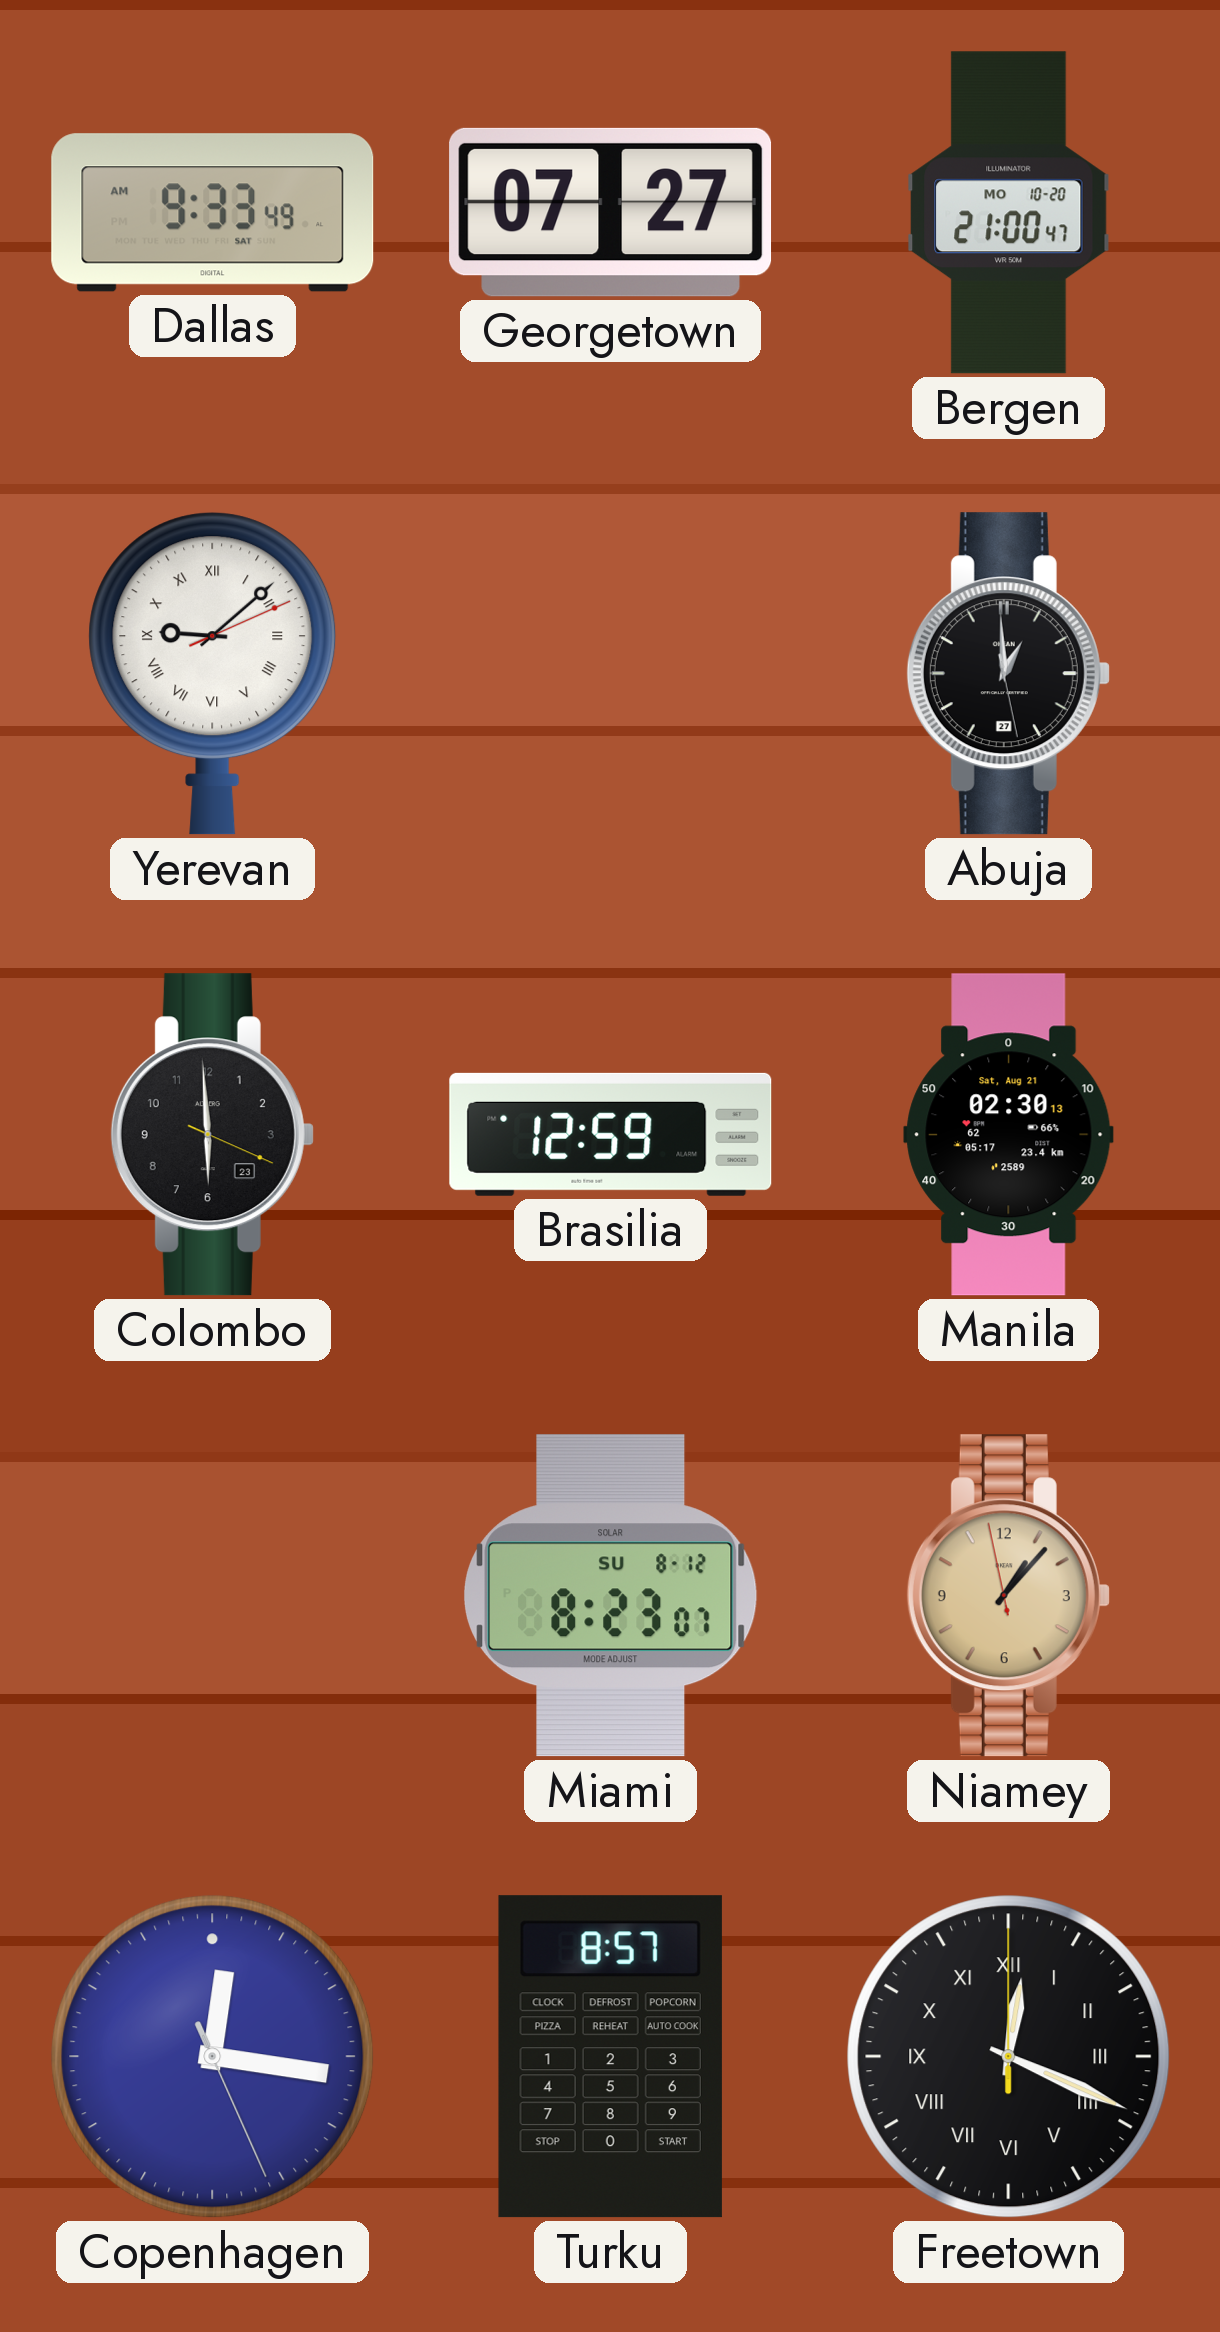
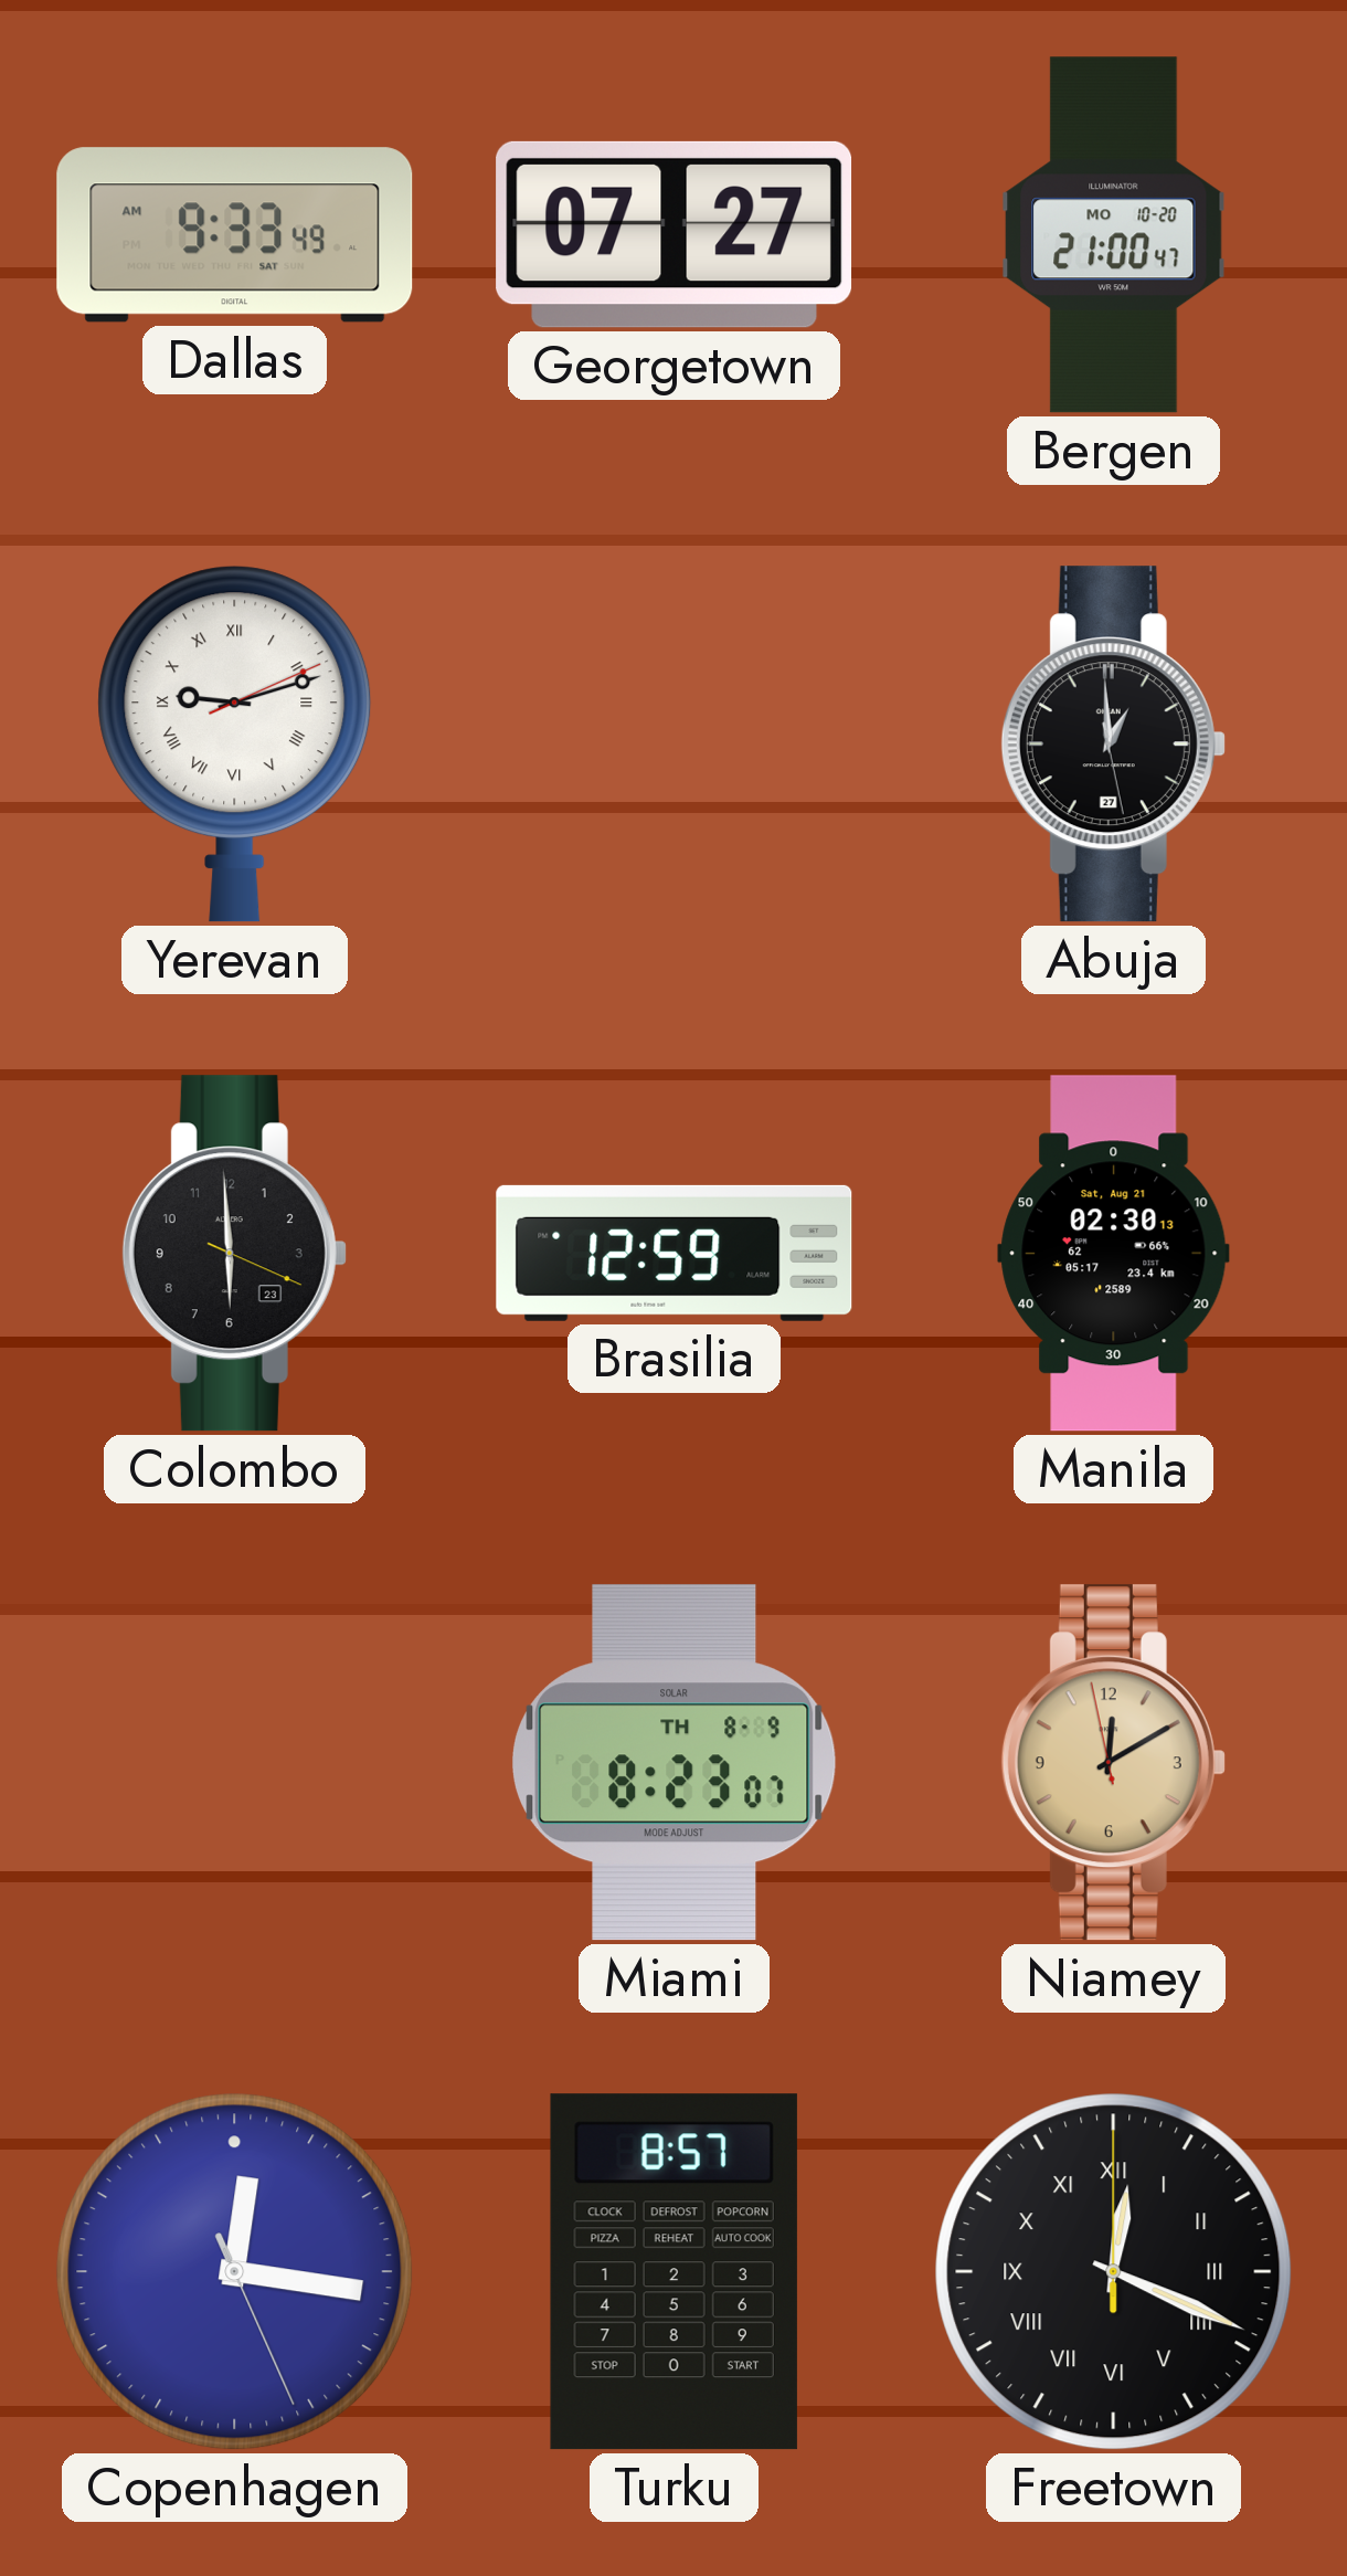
Yerevan: 9:08 -> 9:12 (235, 745)
Miami date: SU 8-12 -> TH 8-9 (675, 1763)
Niamey: 1:06 -> 12:09 (1113, 1763)
